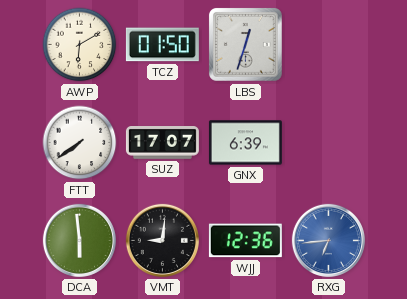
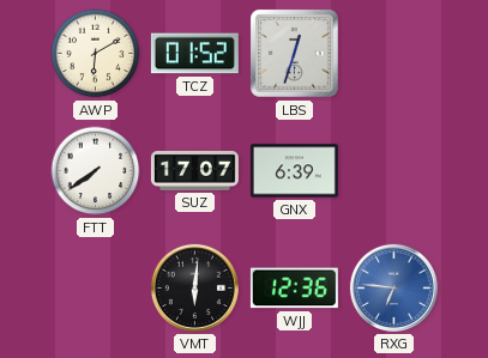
TCZ: 01:50 -> 01:52 (194, 54)
DCA: 5:59 -> none (79, 240)
VMT: 9:01 -> 6:01 (194, 287)
RXG: 6:44 -> 6:46 (393, 287)
